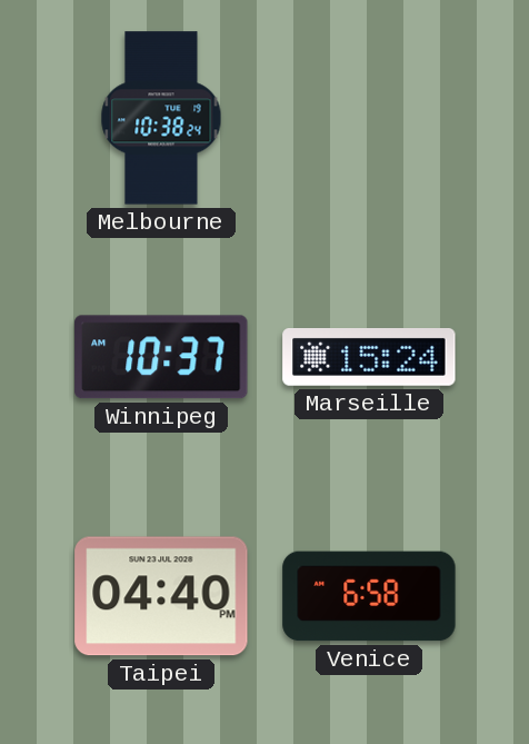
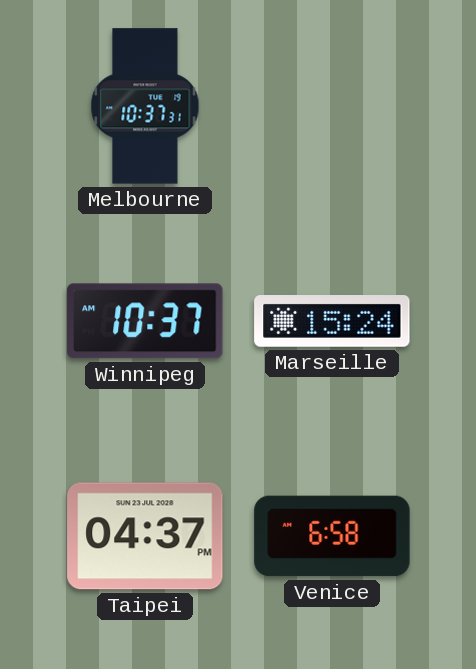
Melbourne: 10:38 -> 10:37 (145, 106)
Taipei: 04:40 -> 04:37 (145, 536)
